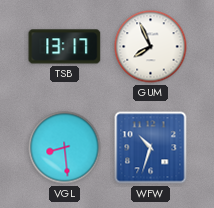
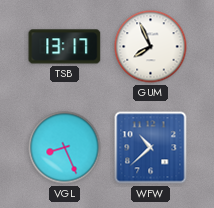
VGL: 8:29 -> 8:26 (65, 148)
WFW: 10:33 -> 10:38 (151, 148)
